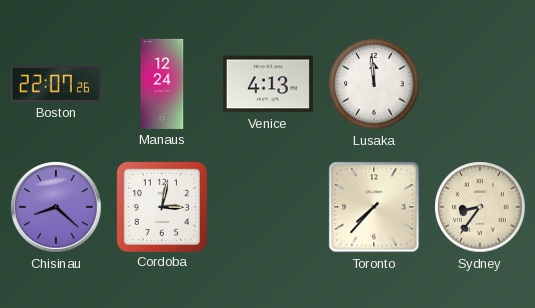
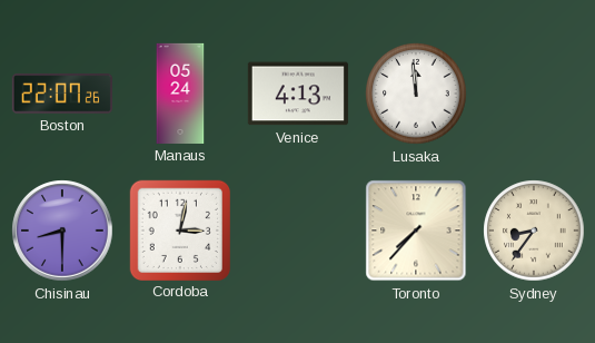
Manaus: 12:24 -> 05:24 (180, 94)
Chisinau: 8:22 -> 8:30 (62, 231)
